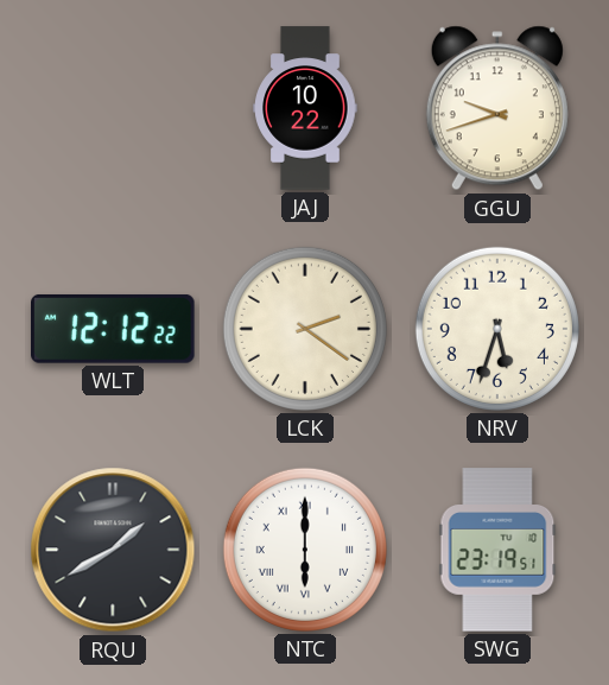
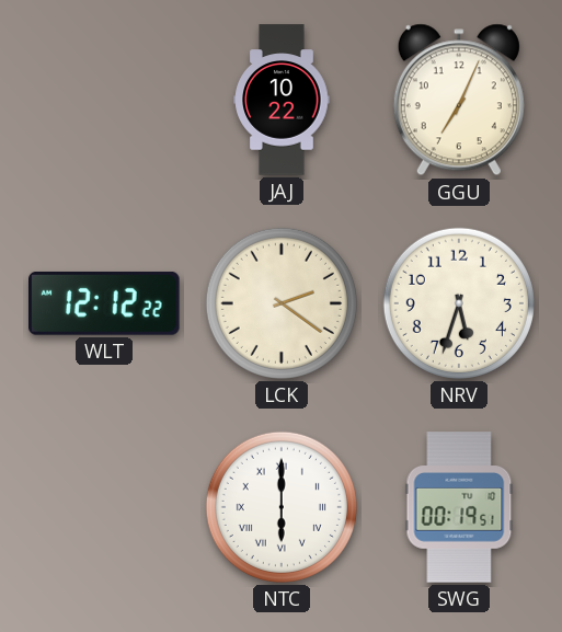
GGU: 9:42 -> 7:04 (459, 100)
RQU: 1:40 -> none (113, 550)
SWG: 23:19 -> 00:19 (459, 507)
